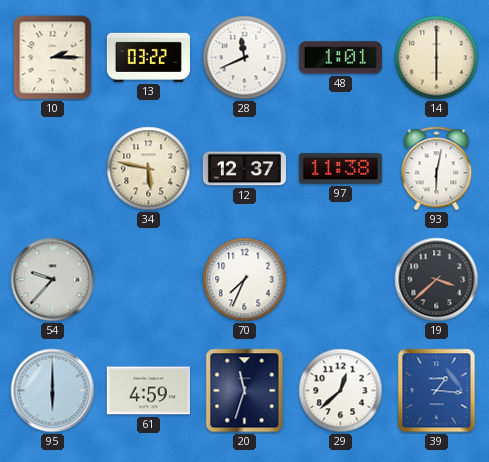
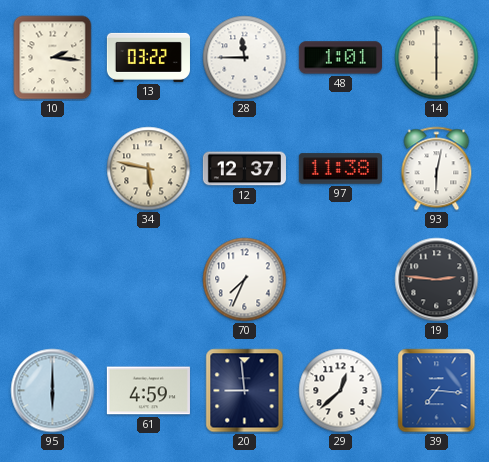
10: 2:15 -> 2:16 (53, 58)
28: 11:41 -> 11:45 (245, 58)
54: 9:37 -> none (53, 280)
19: 3:38 -> 2:46 (437, 280)
20: 11:33 -> 8:59 (245, 391)
39: 1:16 -> 7:16 (437, 391)
